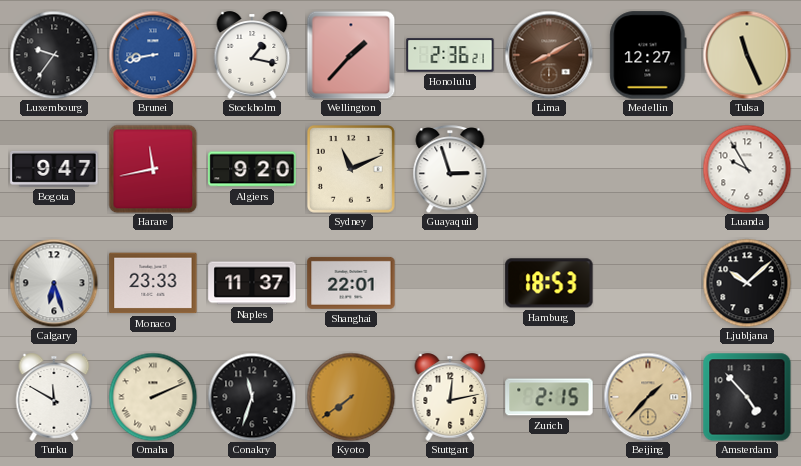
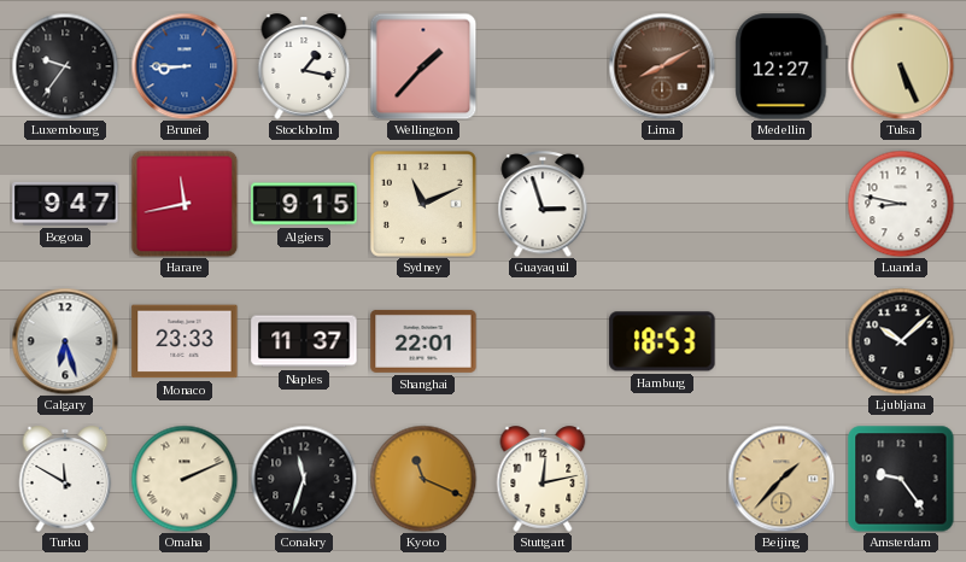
Brunei: 8:43 -> 8:45 (185, 66)
Honolulu: 2:36 -> none (450, 55)
Tulsa: 11:26 -> 5:26 (901, 66)
Algiers: 9:20 -> 9:15 (304, 204)
Luanda: 9:55 -> 8:47 (901, 204)
Kyoto: 7:39 -> 11:19 (423, 479)
Zurich: 2:15 -> none (549, 397)
Amsterdam: 4:53 -> 9:24 (901, 479)
